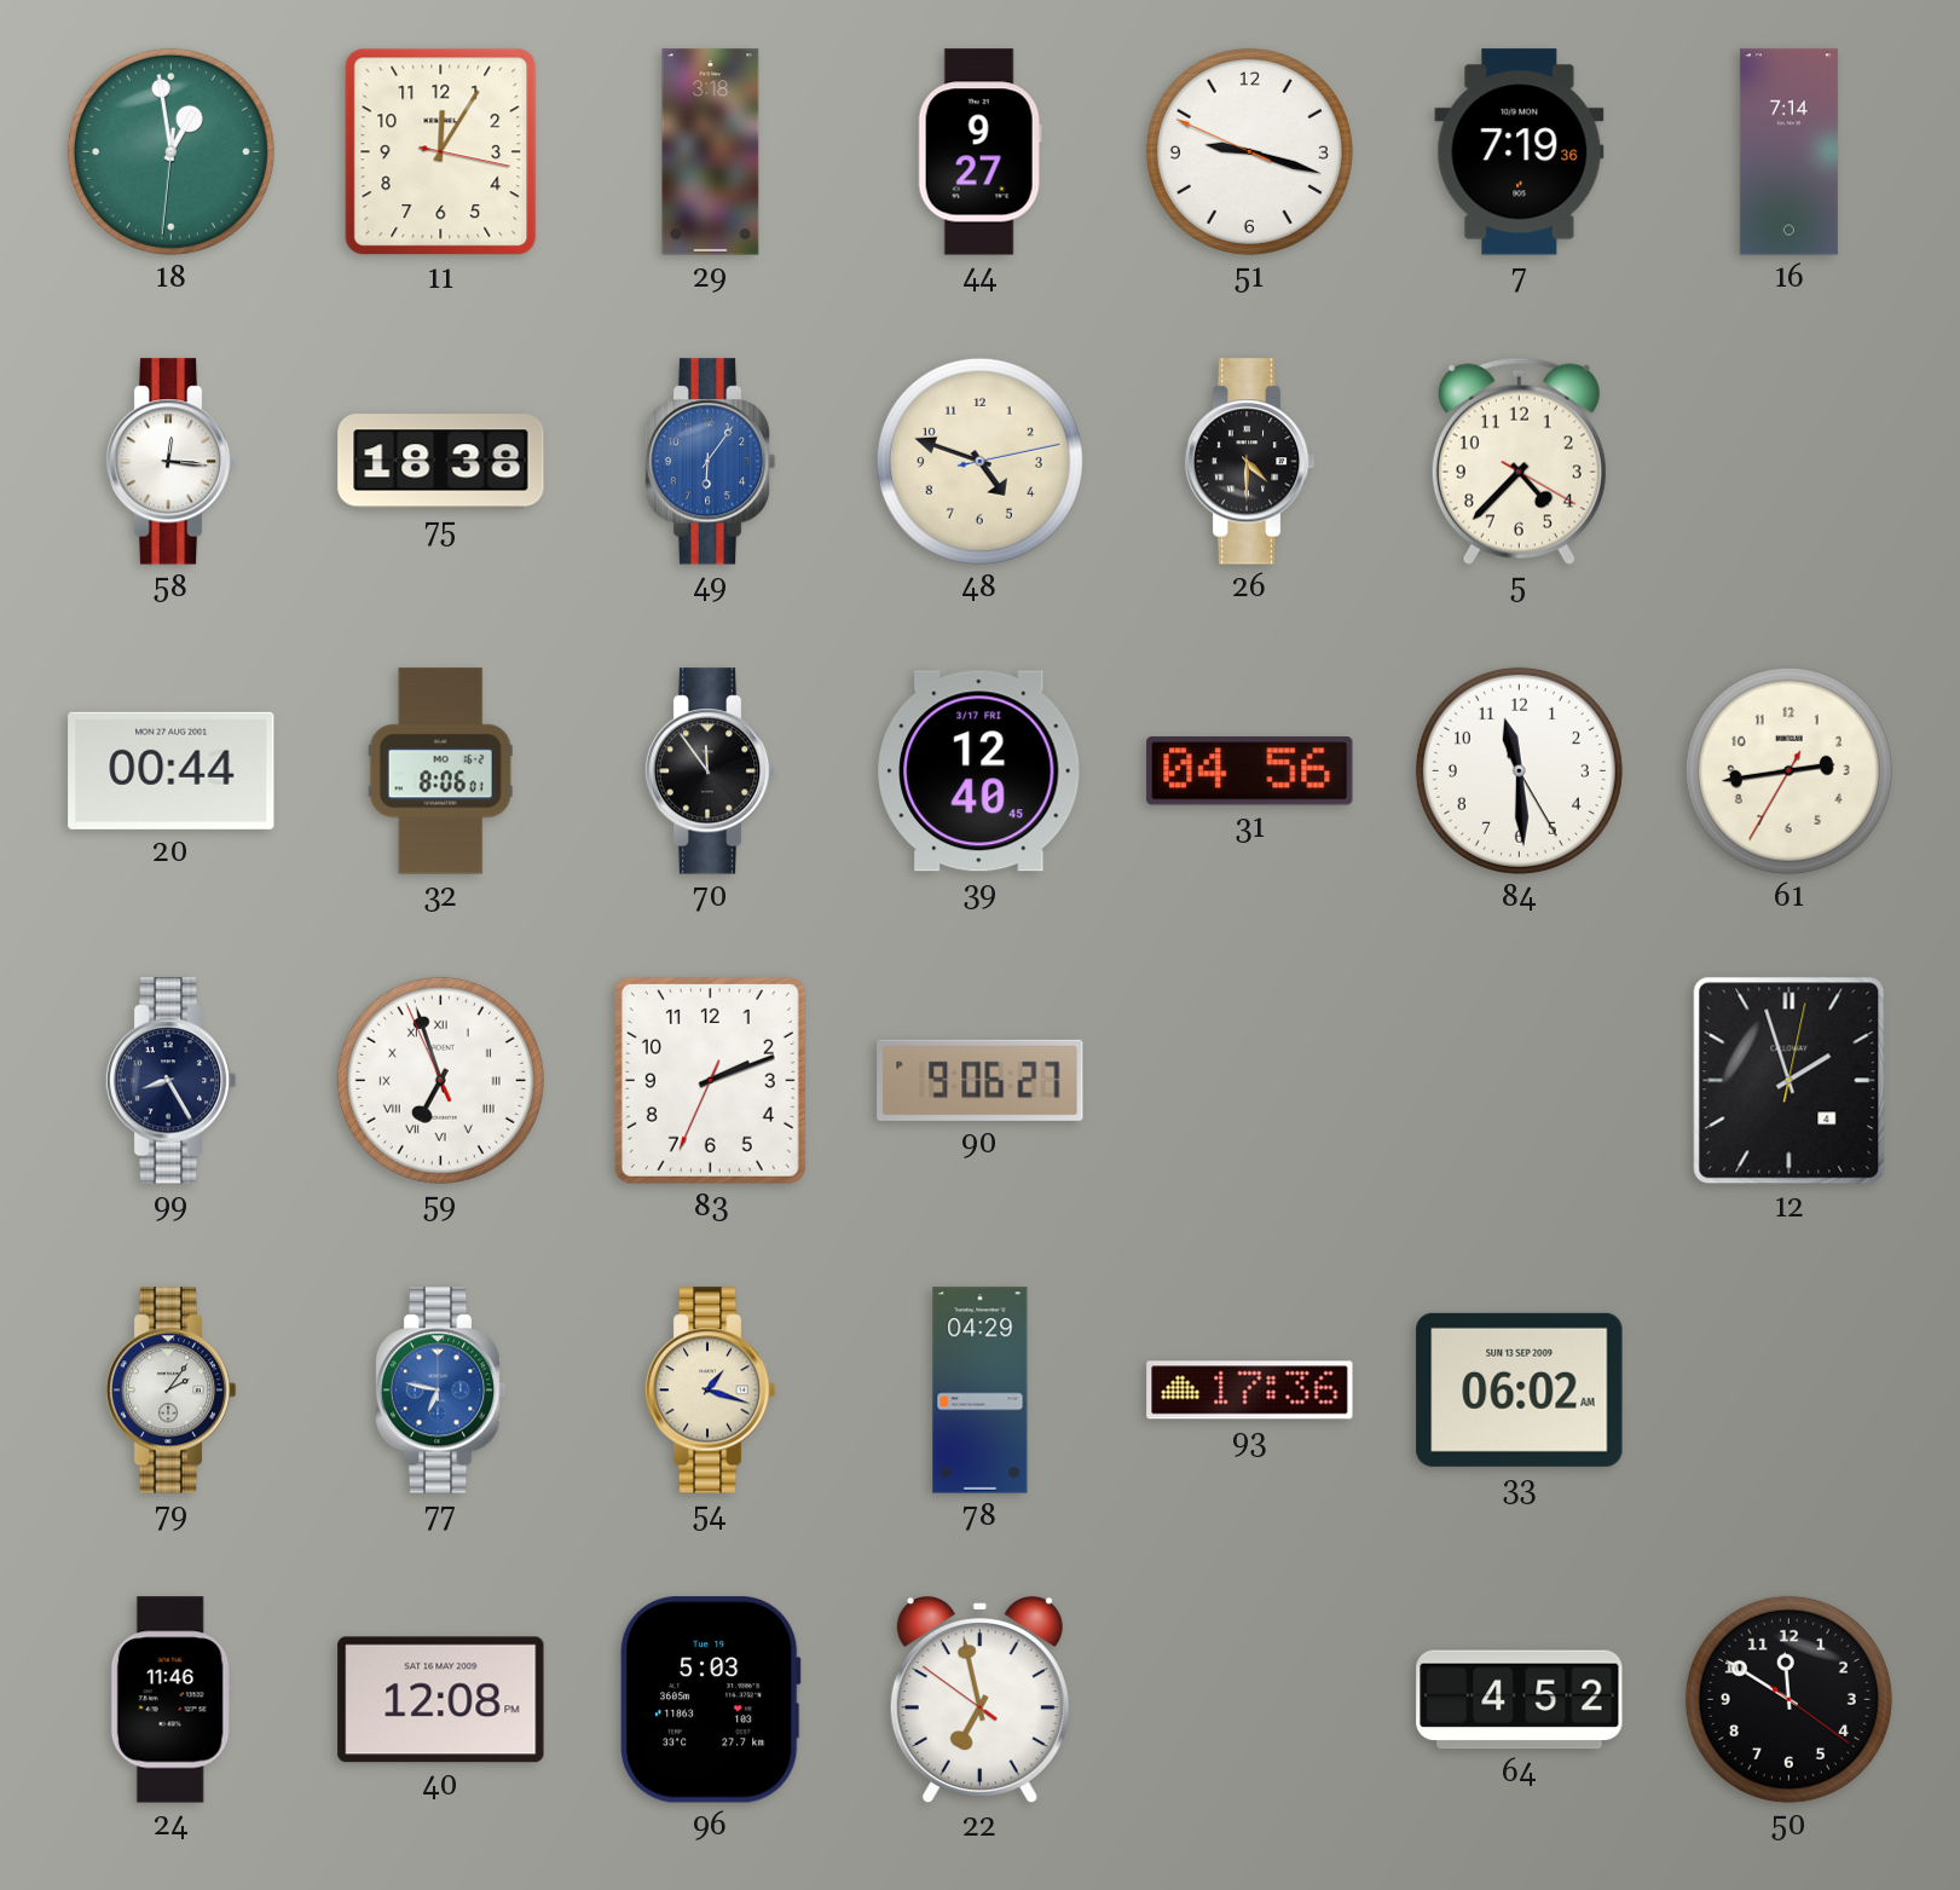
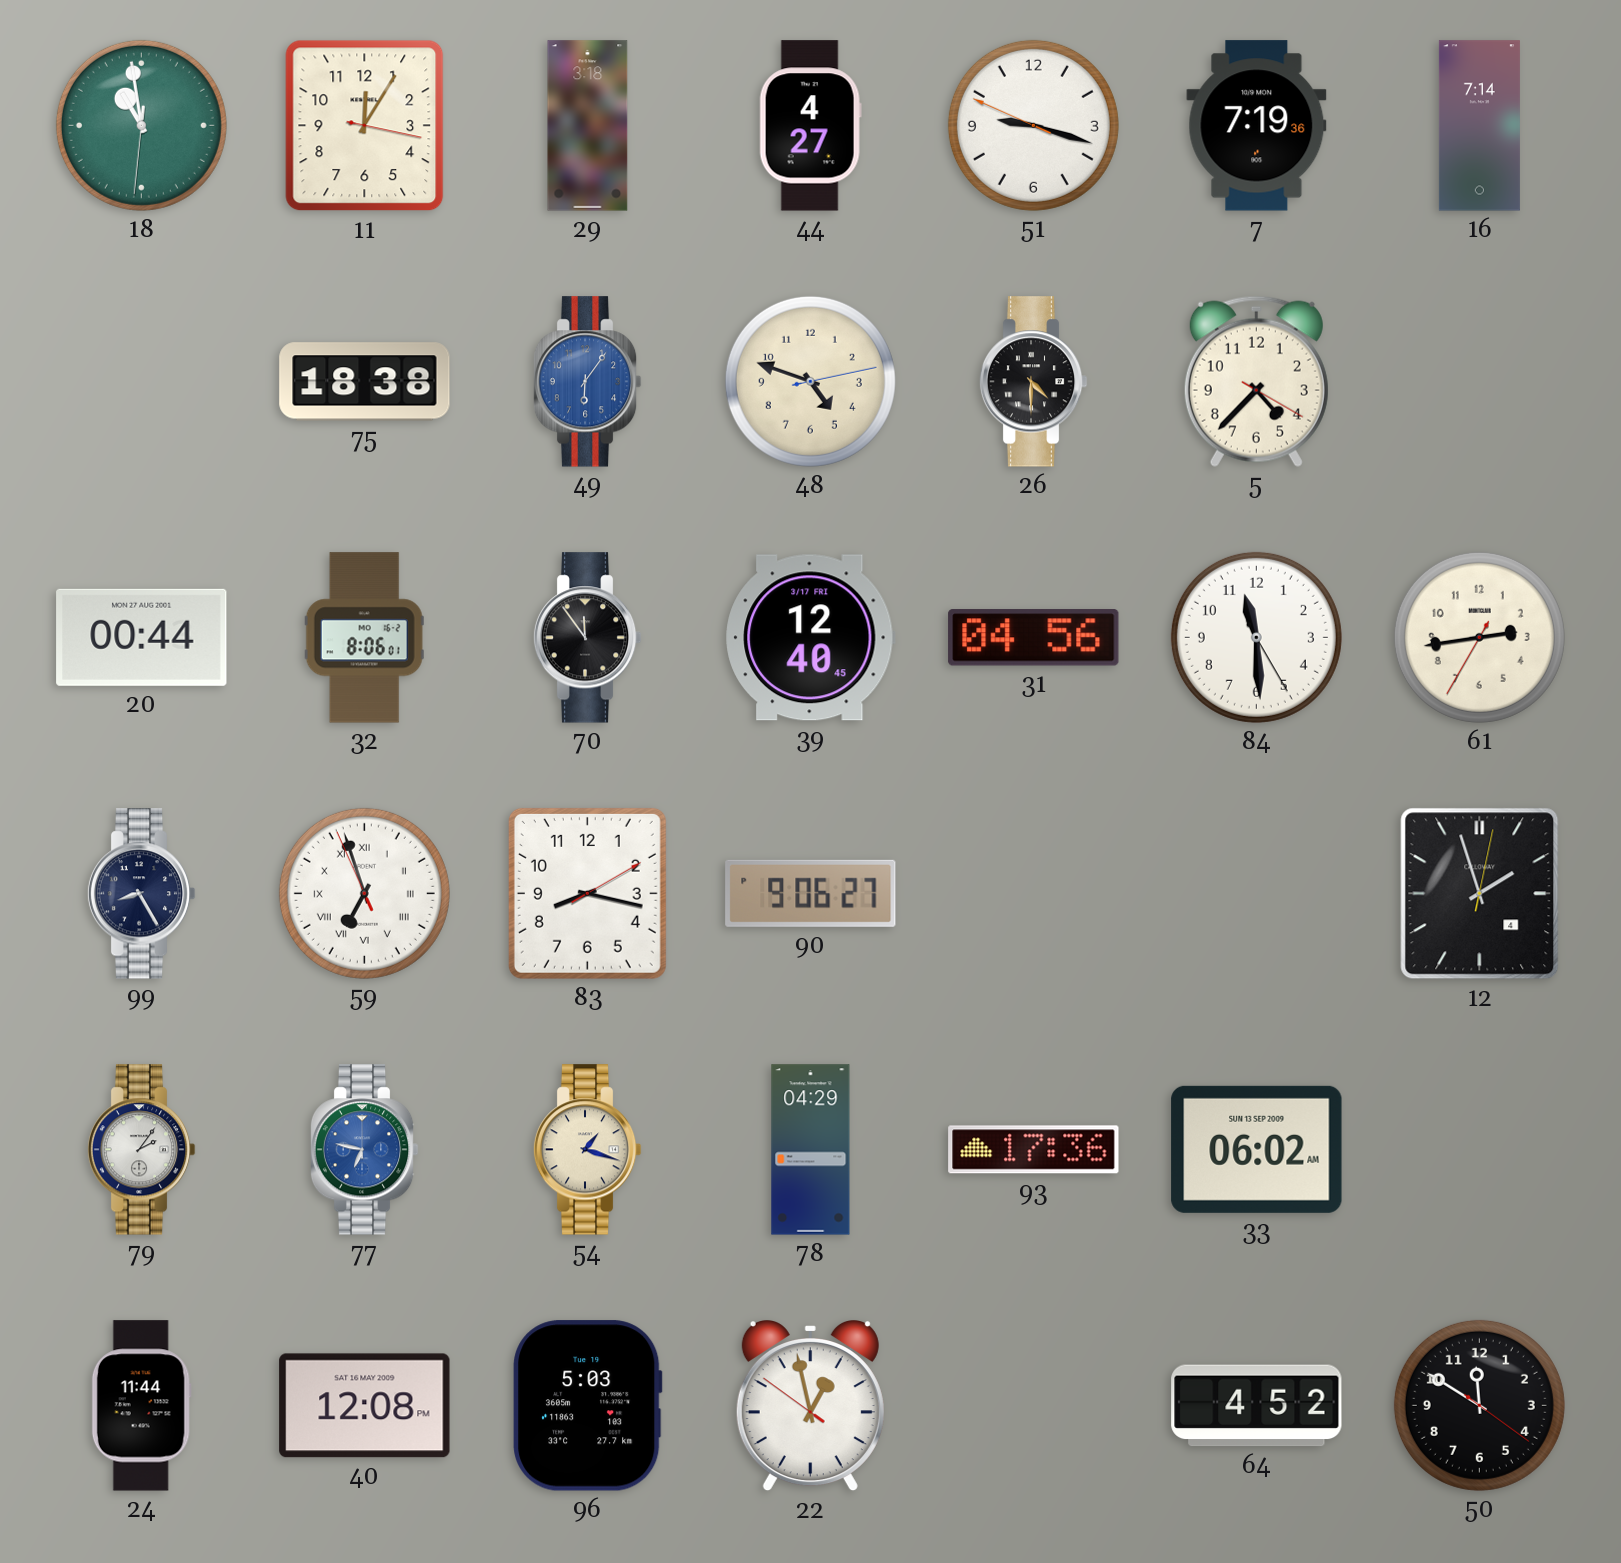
18: 12:58 -> 10:58 (141, 125)
44: 9:27 -> 4:27 (810, 126)
58: 12:16 -> none (170, 462)
83: 2:11 -> 8:17 (587, 893)
24: 11:46 -> 11:44 (141, 1406)
22: 6:57 -> 12:57 (810, 1407)
